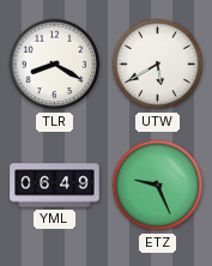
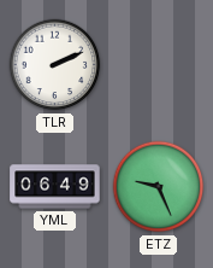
TLR: 8:20 -> 2:11 (55, 65)
UTW: 5:40 -> none (158, 65)
